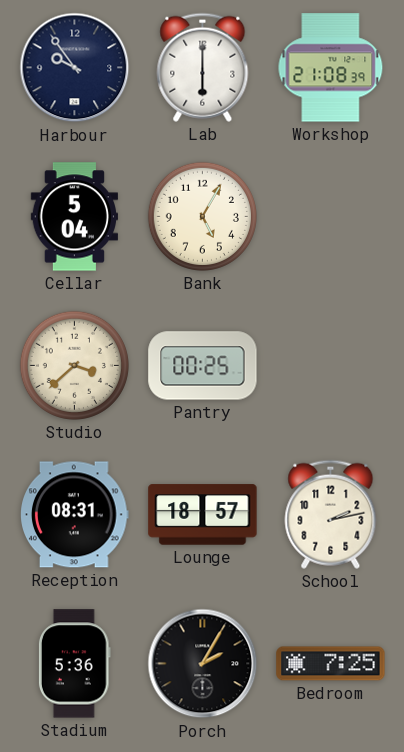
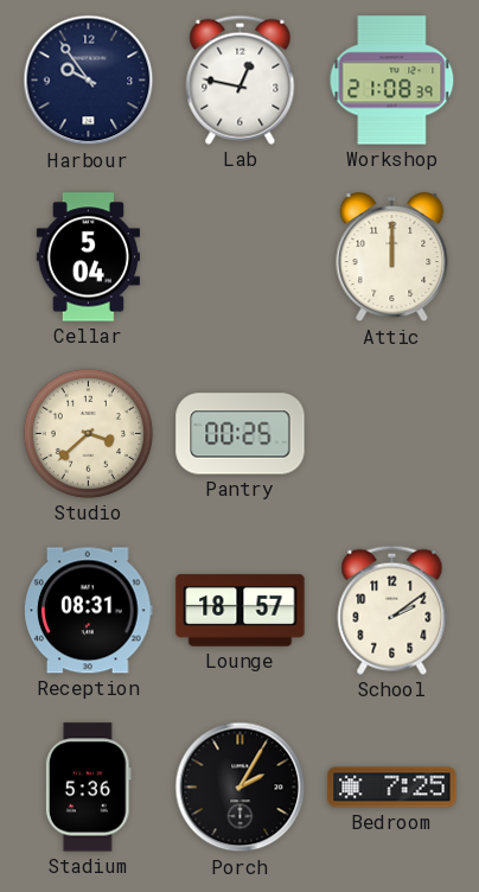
Lab: 6:00 -> 12:47 (241, 79)
Bank: 5:05 -> none (202, 216)
Attic: none -> 12:00 (392, 257)
School: 2:13 -> 2:09 (392, 610)
